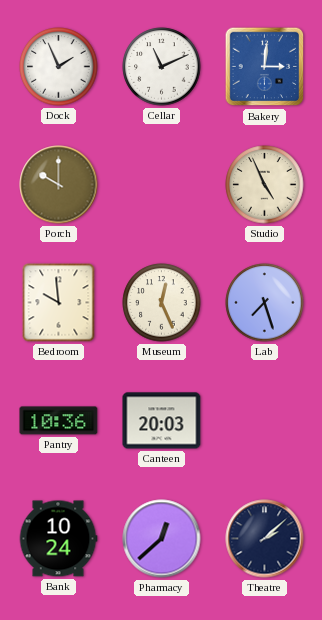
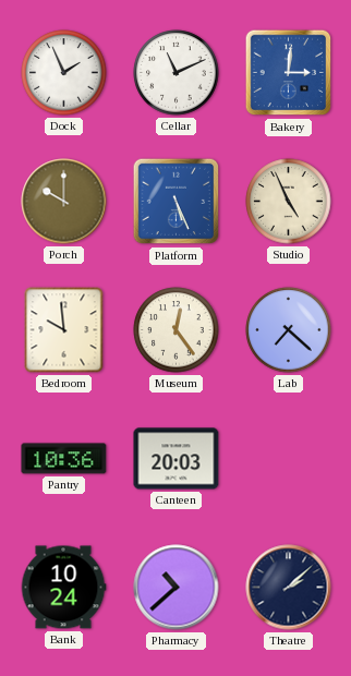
Platform: none -> 5:26 (177, 202)
Museum: 12:26 -> 12:24 (177, 330)
Lab: 7:27 -> 7:22 (289, 330)
Pharmacy: 12:38 -> 10:38 (177, 588)
